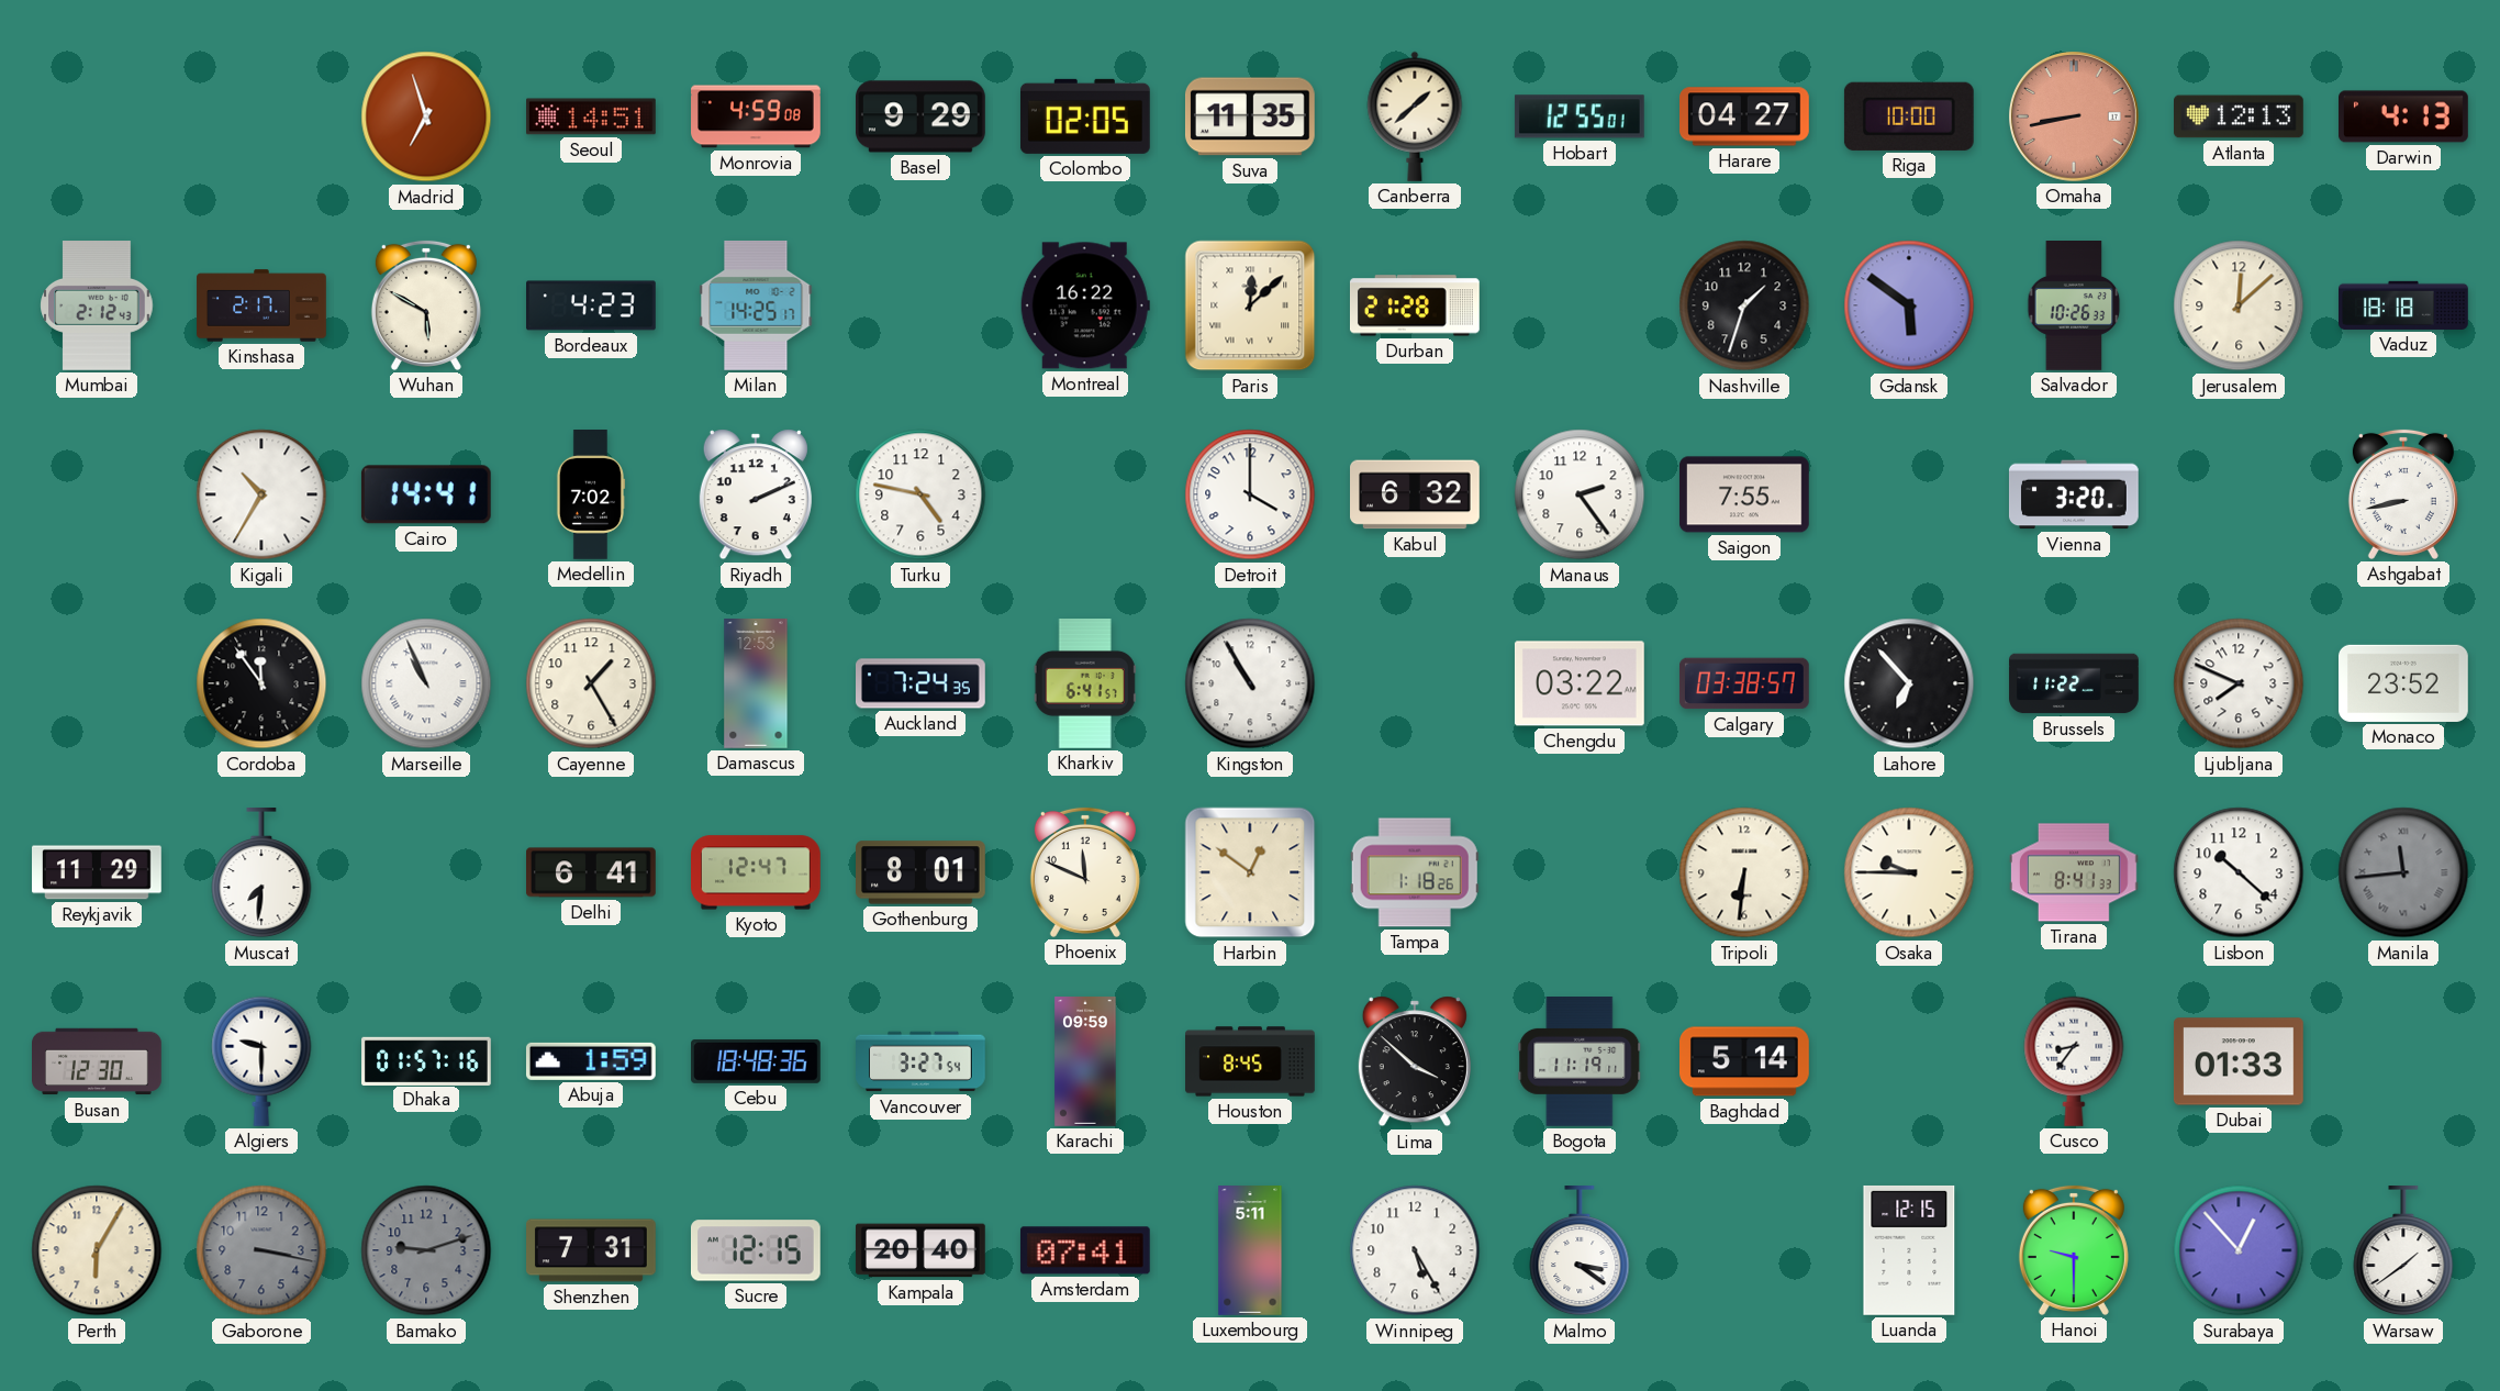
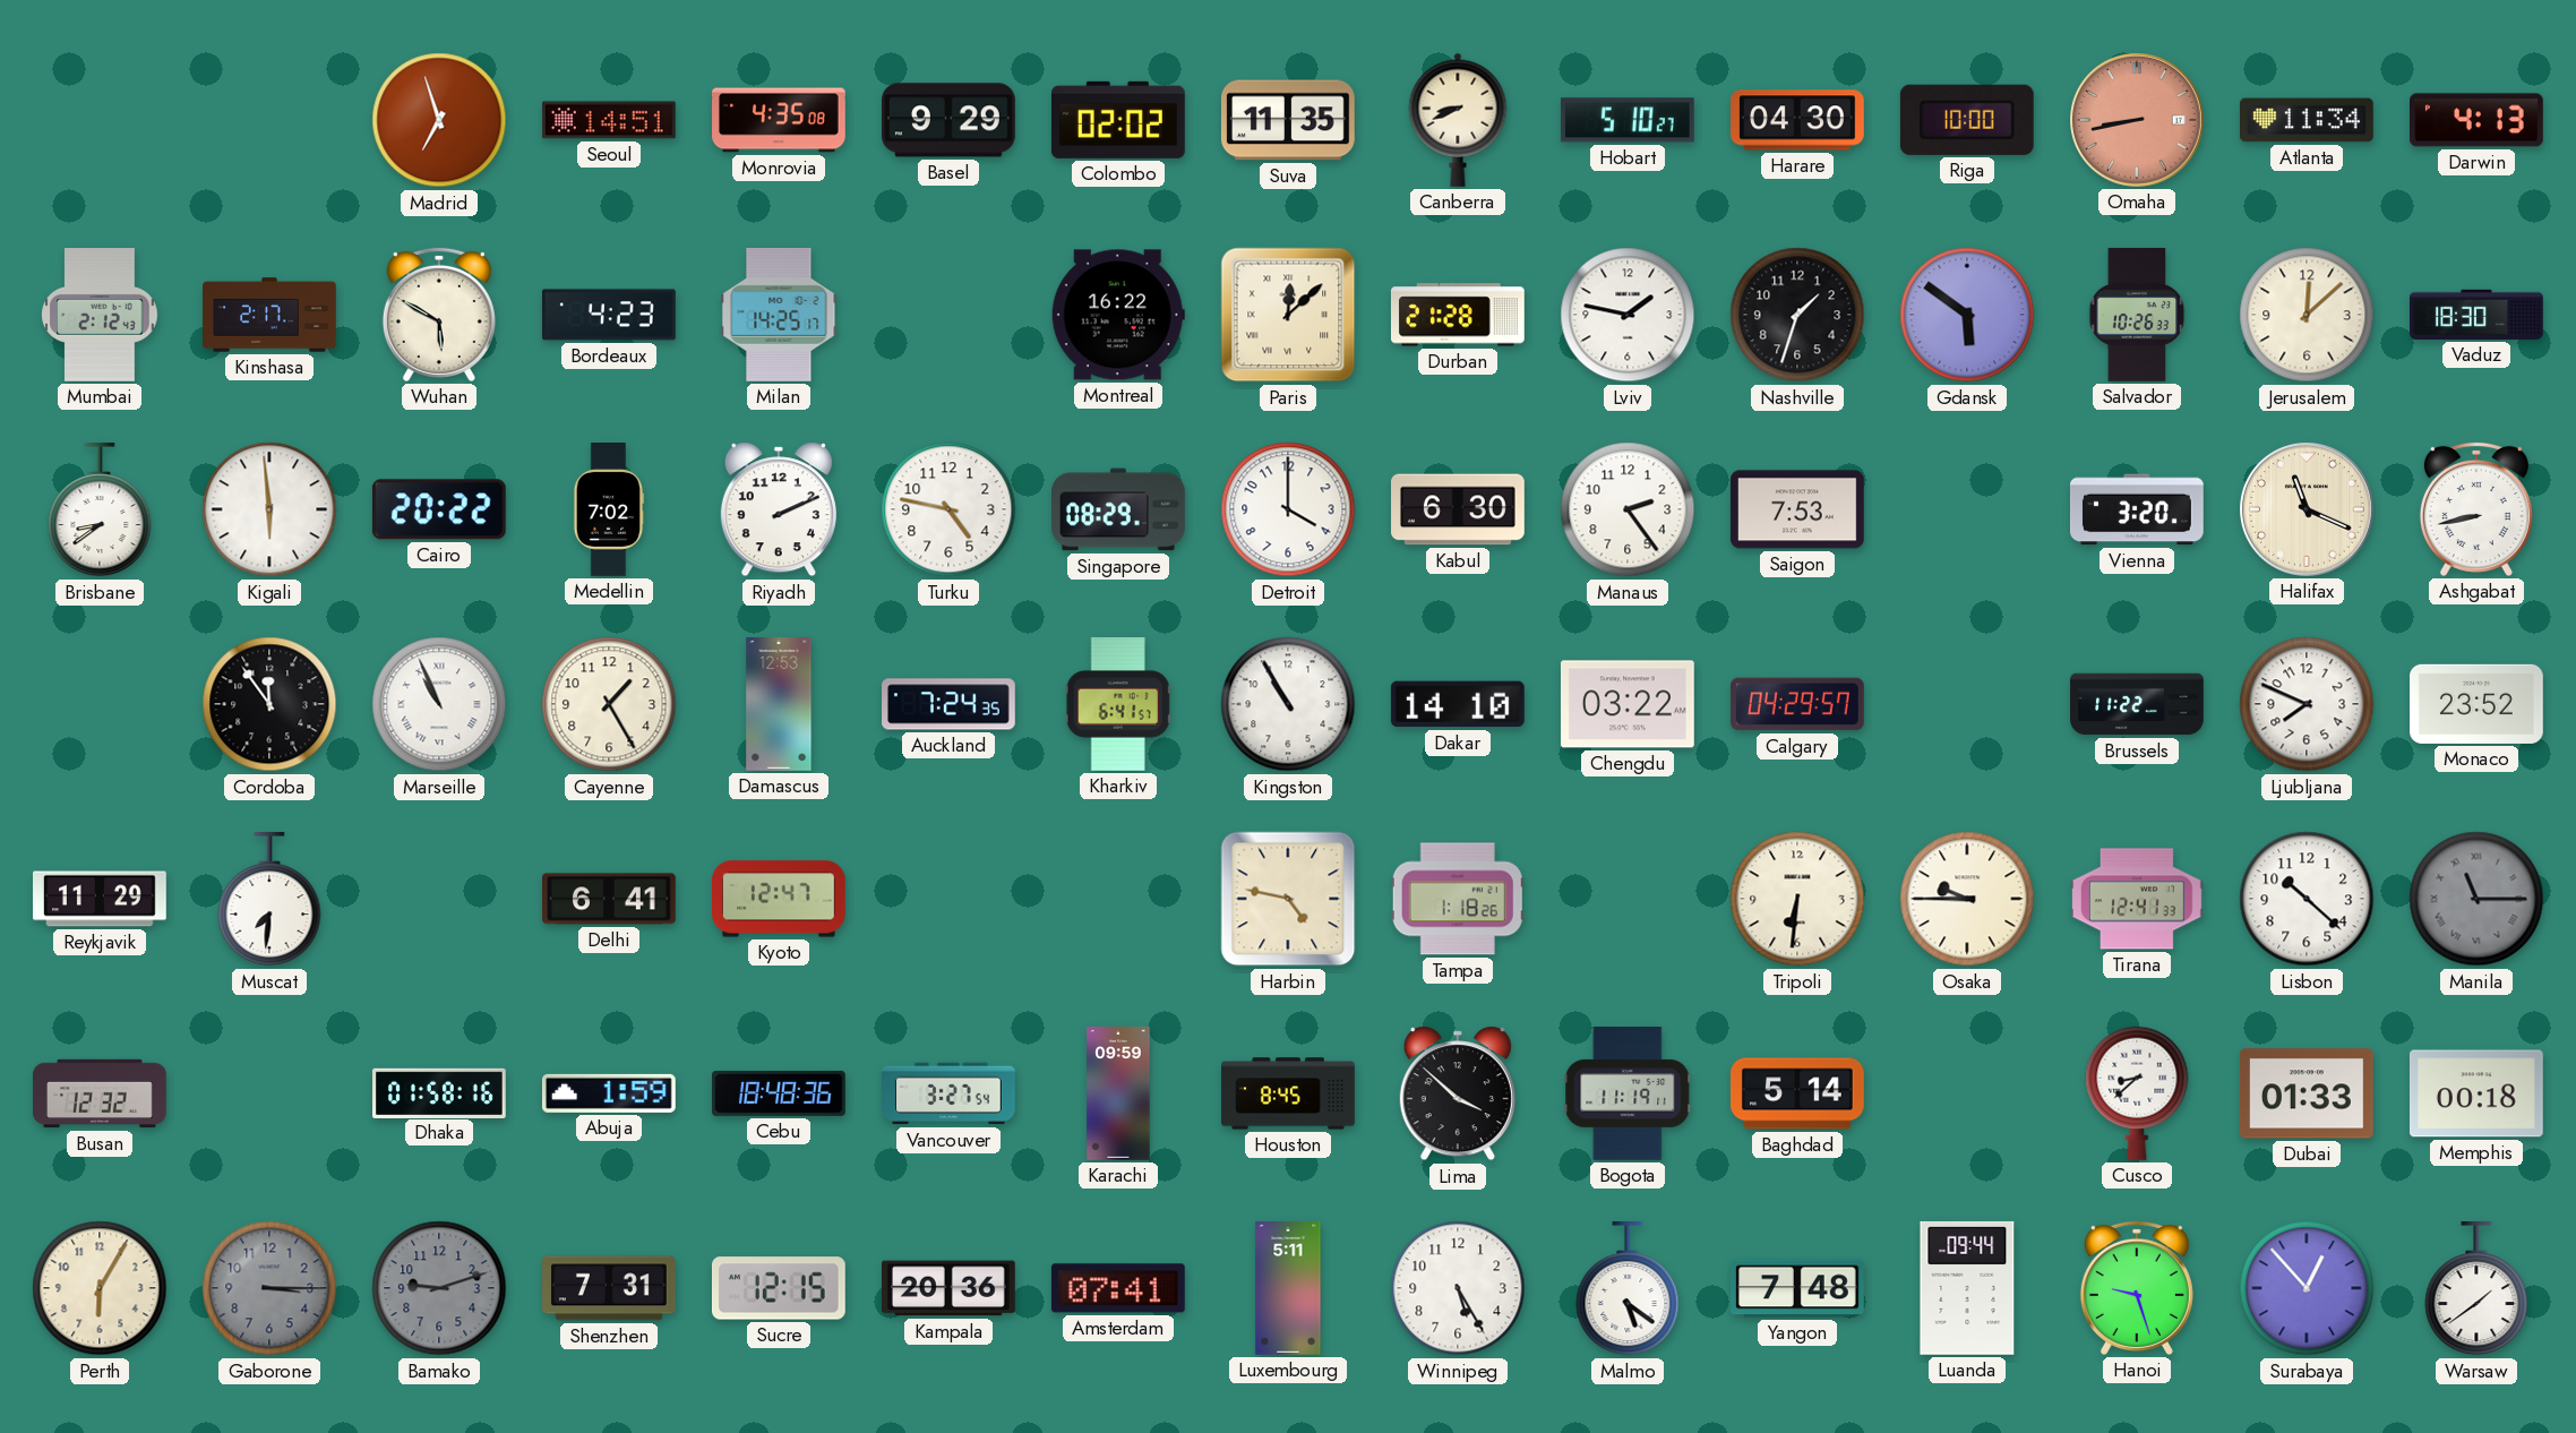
Monrovia: 4:59 -> 4:35 (780, 120)
Colombo: 02:05 -> 02:02 (1118, 120)
Canberra: 1:38 -> 8:41 (1458, 120)
Hobart: 12:55 -> 5:10 (1628, 120)
Harare: 04:27 -> 04:30 (1798, 120)
Atlanta: 12:13 -> 11:34 (2308, 120)
Lviv: none -> 1:47 (1628, 315)
Vaduz: 18:18 -> 18:30 (2478, 315)
Brisbane: none -> 8:39 (100, 510)
Kigali: 10:35 -> 5:59 (269, 509)
Cairo: 14:41 -> 20:22 (439, 509)
Singapore: none -> 08:29 (1119, 509)
Kabul: 6:32 -> 6:30 (1459, 509)
Saigon: 7:55 -> 7:53 (1797, 509)
Halifax: none -> 11:19 (2308, 510)
Dakar: none -> 14:10 (1458, 704)
Calgary: 03:38 -> 04:29 (1797, 704)
Lahore: 6:53 -> none (1909, 683)
Gothenburg: 8:01 -> none (922, 872)
Phoenix: 11:49 -> none (1085, 872)
Harbin: 12:51 -> 4:47 (1288, 899)
Tirana: 8:41 -> 12:41 (2138, 899)
Manila: 11:44 -> 11:15 (2476, 899)
Busan: 12:30 -> 12:32 (101, 1093)
Algiers: 9:30 -> none (261, 1061)
Dhaka: 01:57 -> 01:58 (440, 1092)
Cusco: 8:36 -> 8:38 (2137, 1093)
Memphis: none -> 00:18 (2476, 1093)
Gaborone: 3:17 -> 3:15 (269, 1288)
Kampala: 20:40 -> 20:36 (948, 1288)
Malmo: 3:21 -> 5:21 (1628, 1289)
Yangon: none -> 7:48 (1798, 1288)
Luanda: 12:15 -> 09:44 (1967, 1288)
Hanoi: 9:30 -> 9:27 (2137, 1288)
